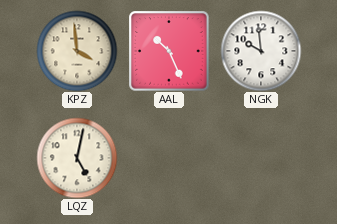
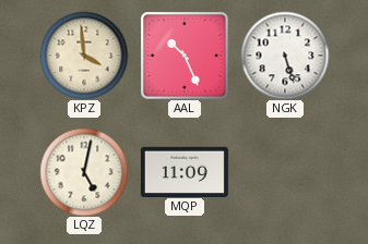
NGK: 9:59 -> 5:27 (285, 56)
MQP: none -> 11:09 (185, 171)
